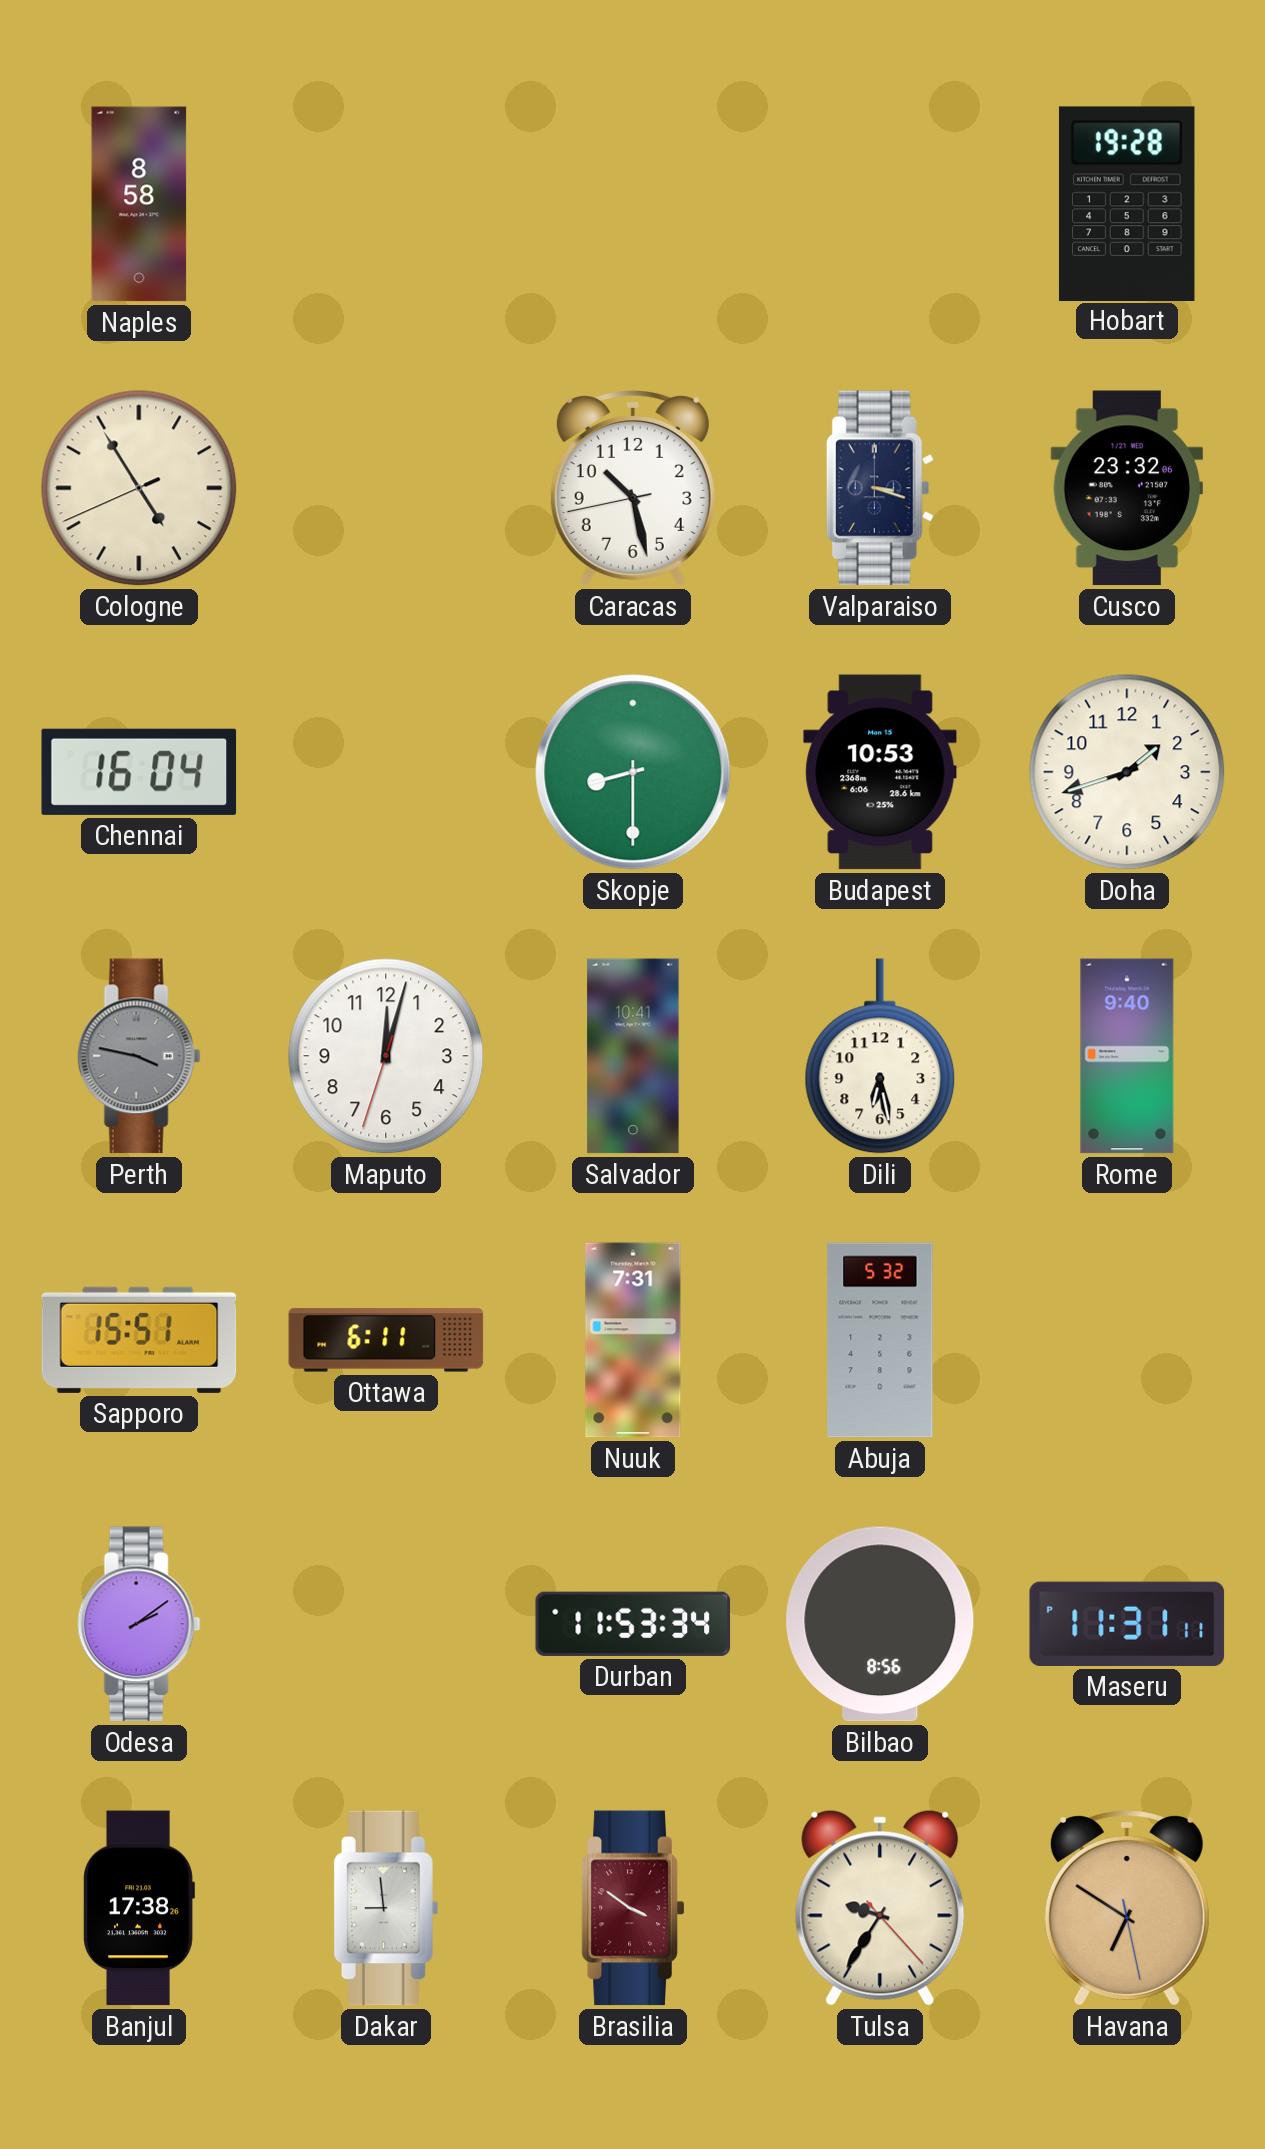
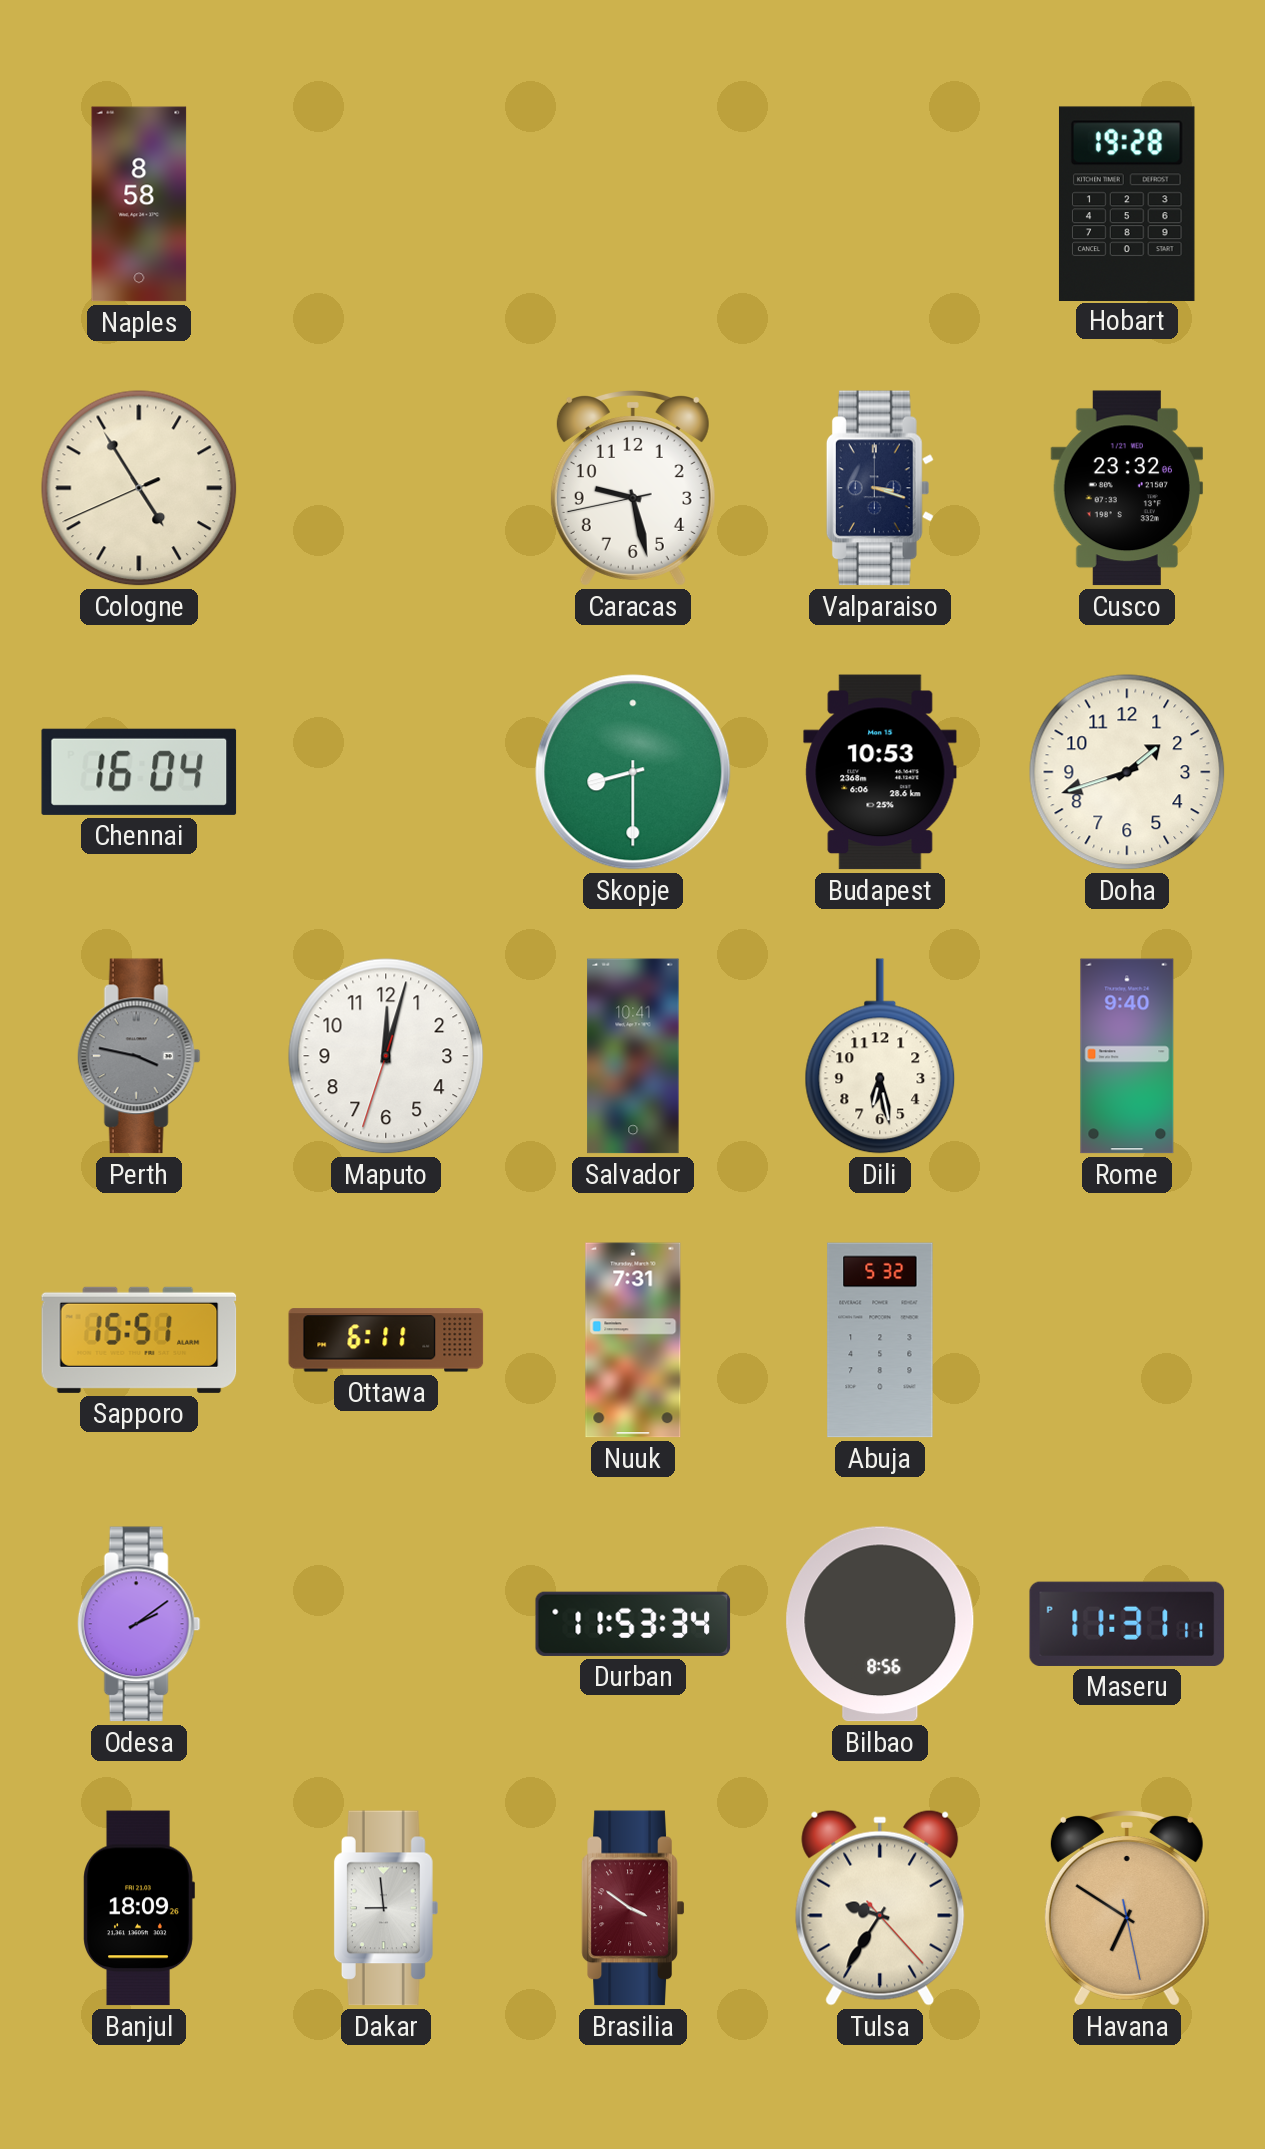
Caracas: 10:27 -> 9:27 (633, 489)
Banjul: 17:38 -> 18:09 (139, 1908)
